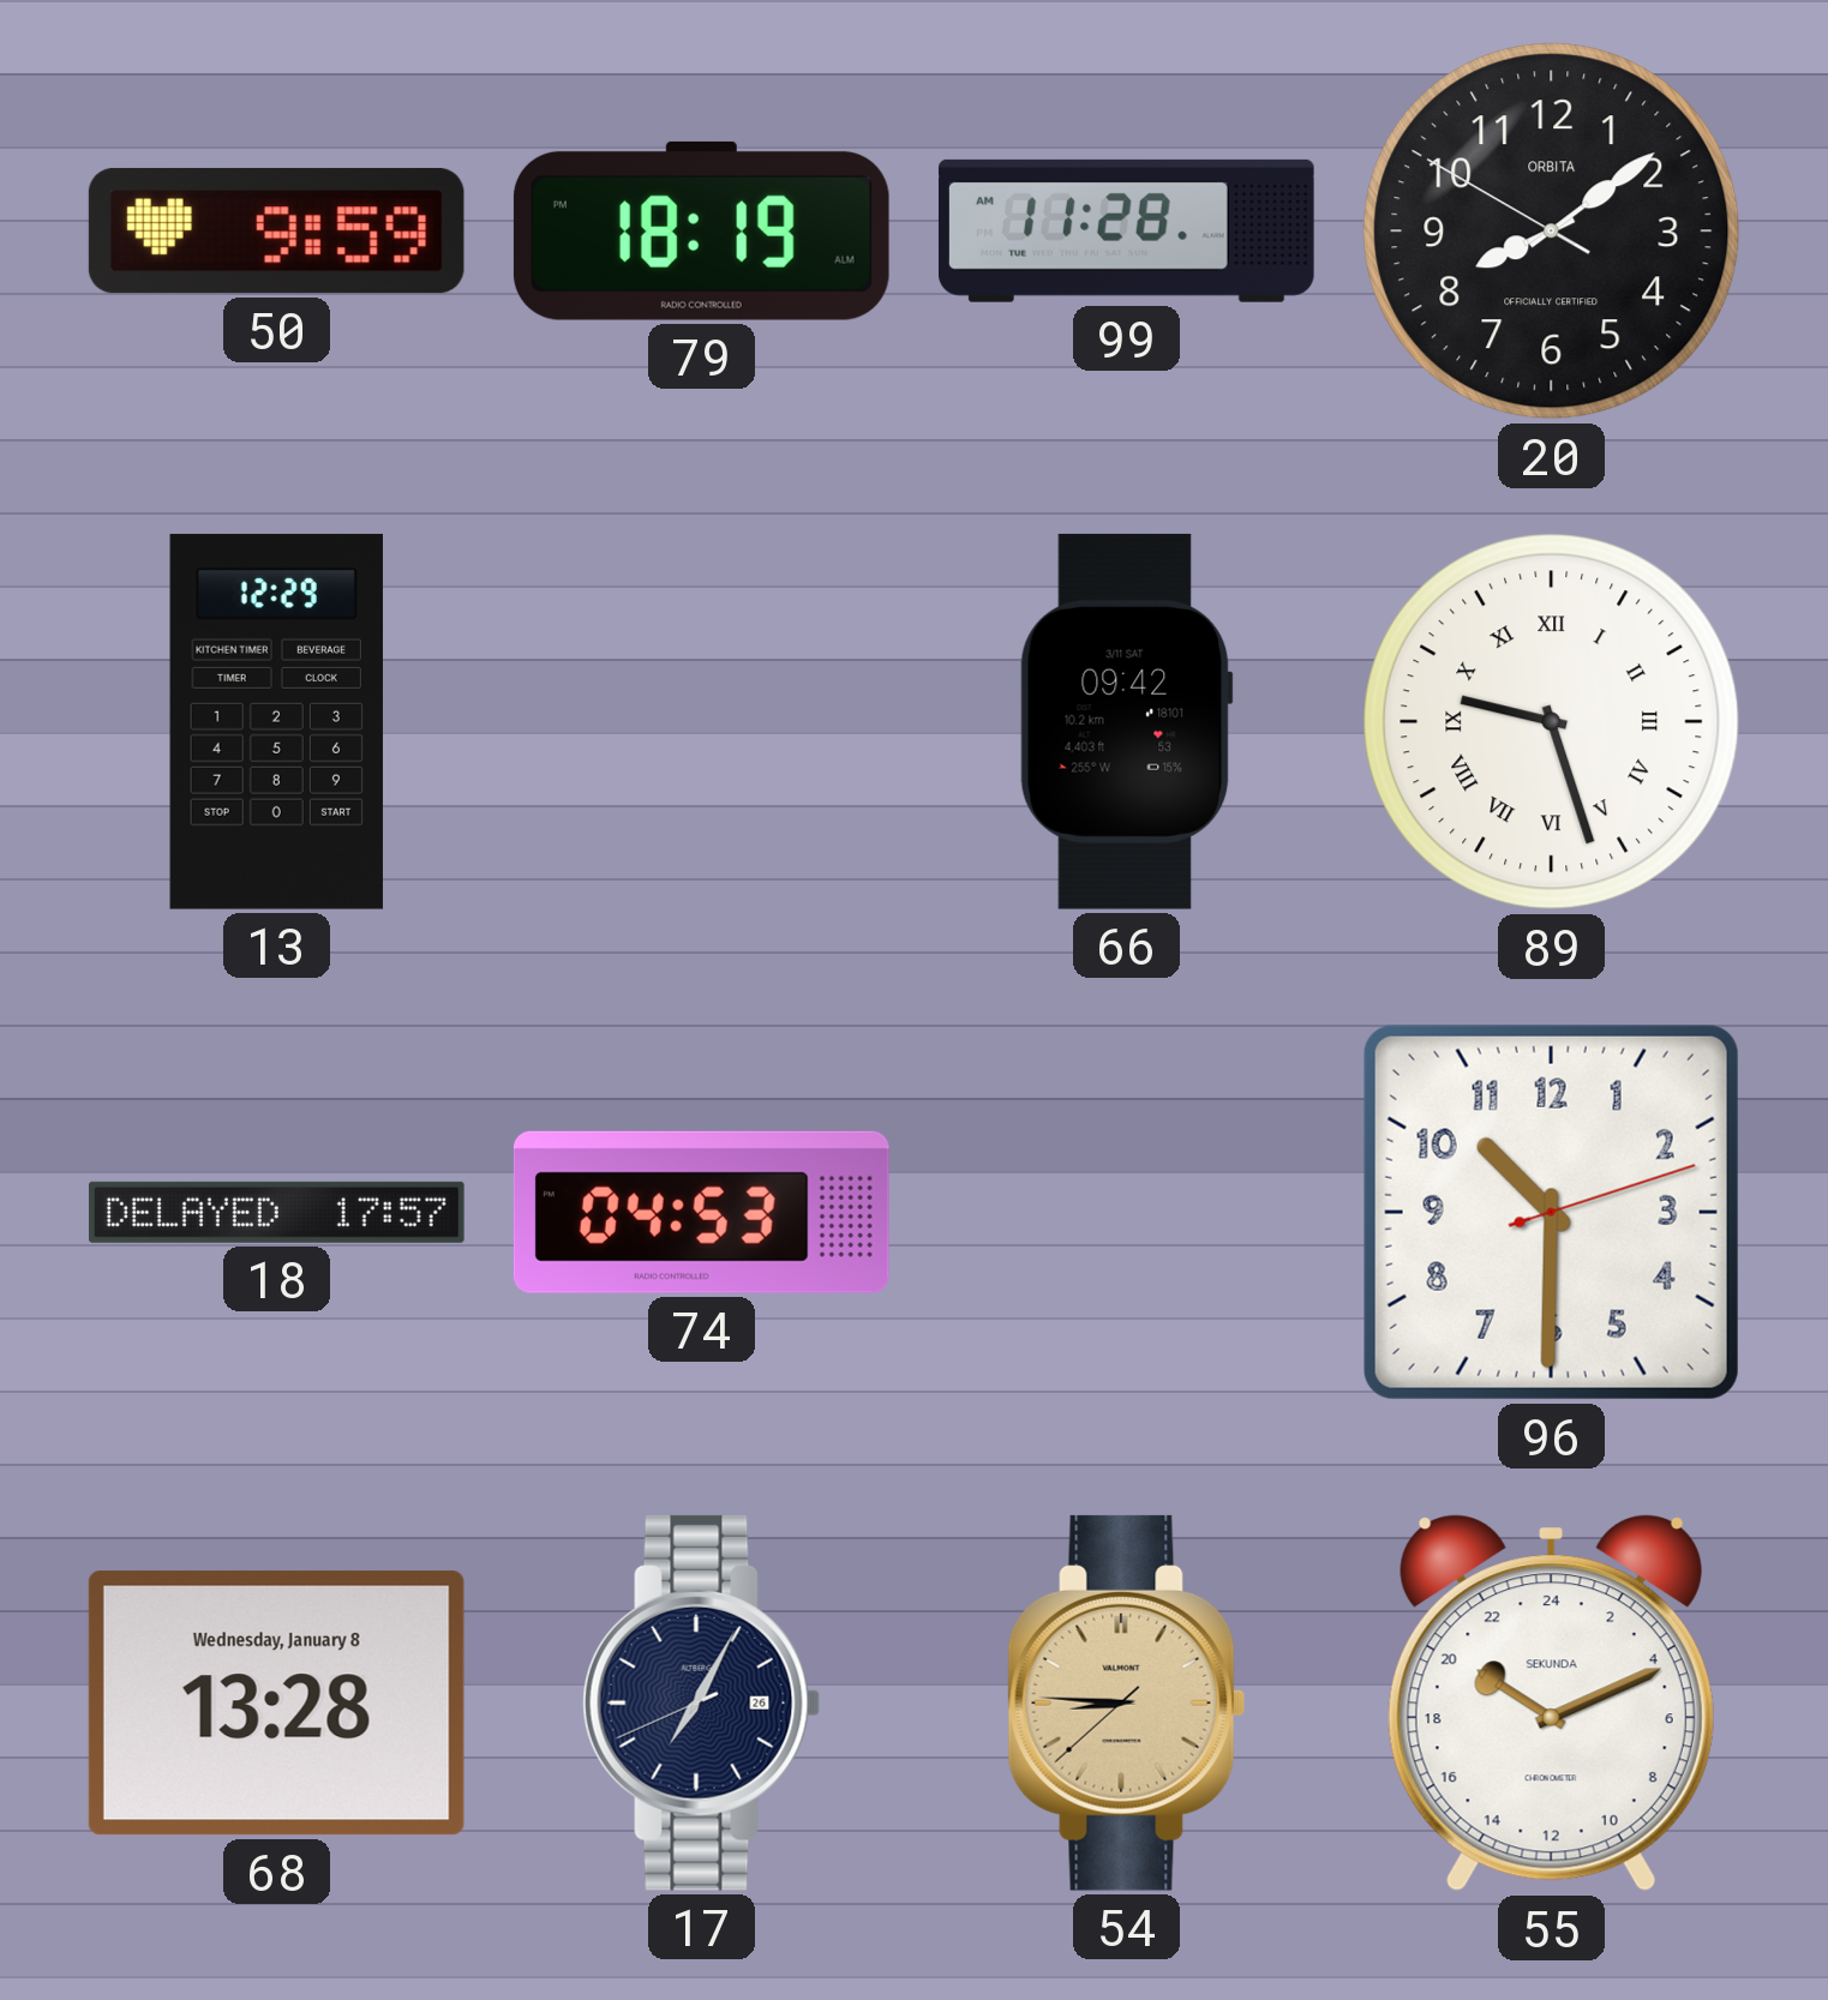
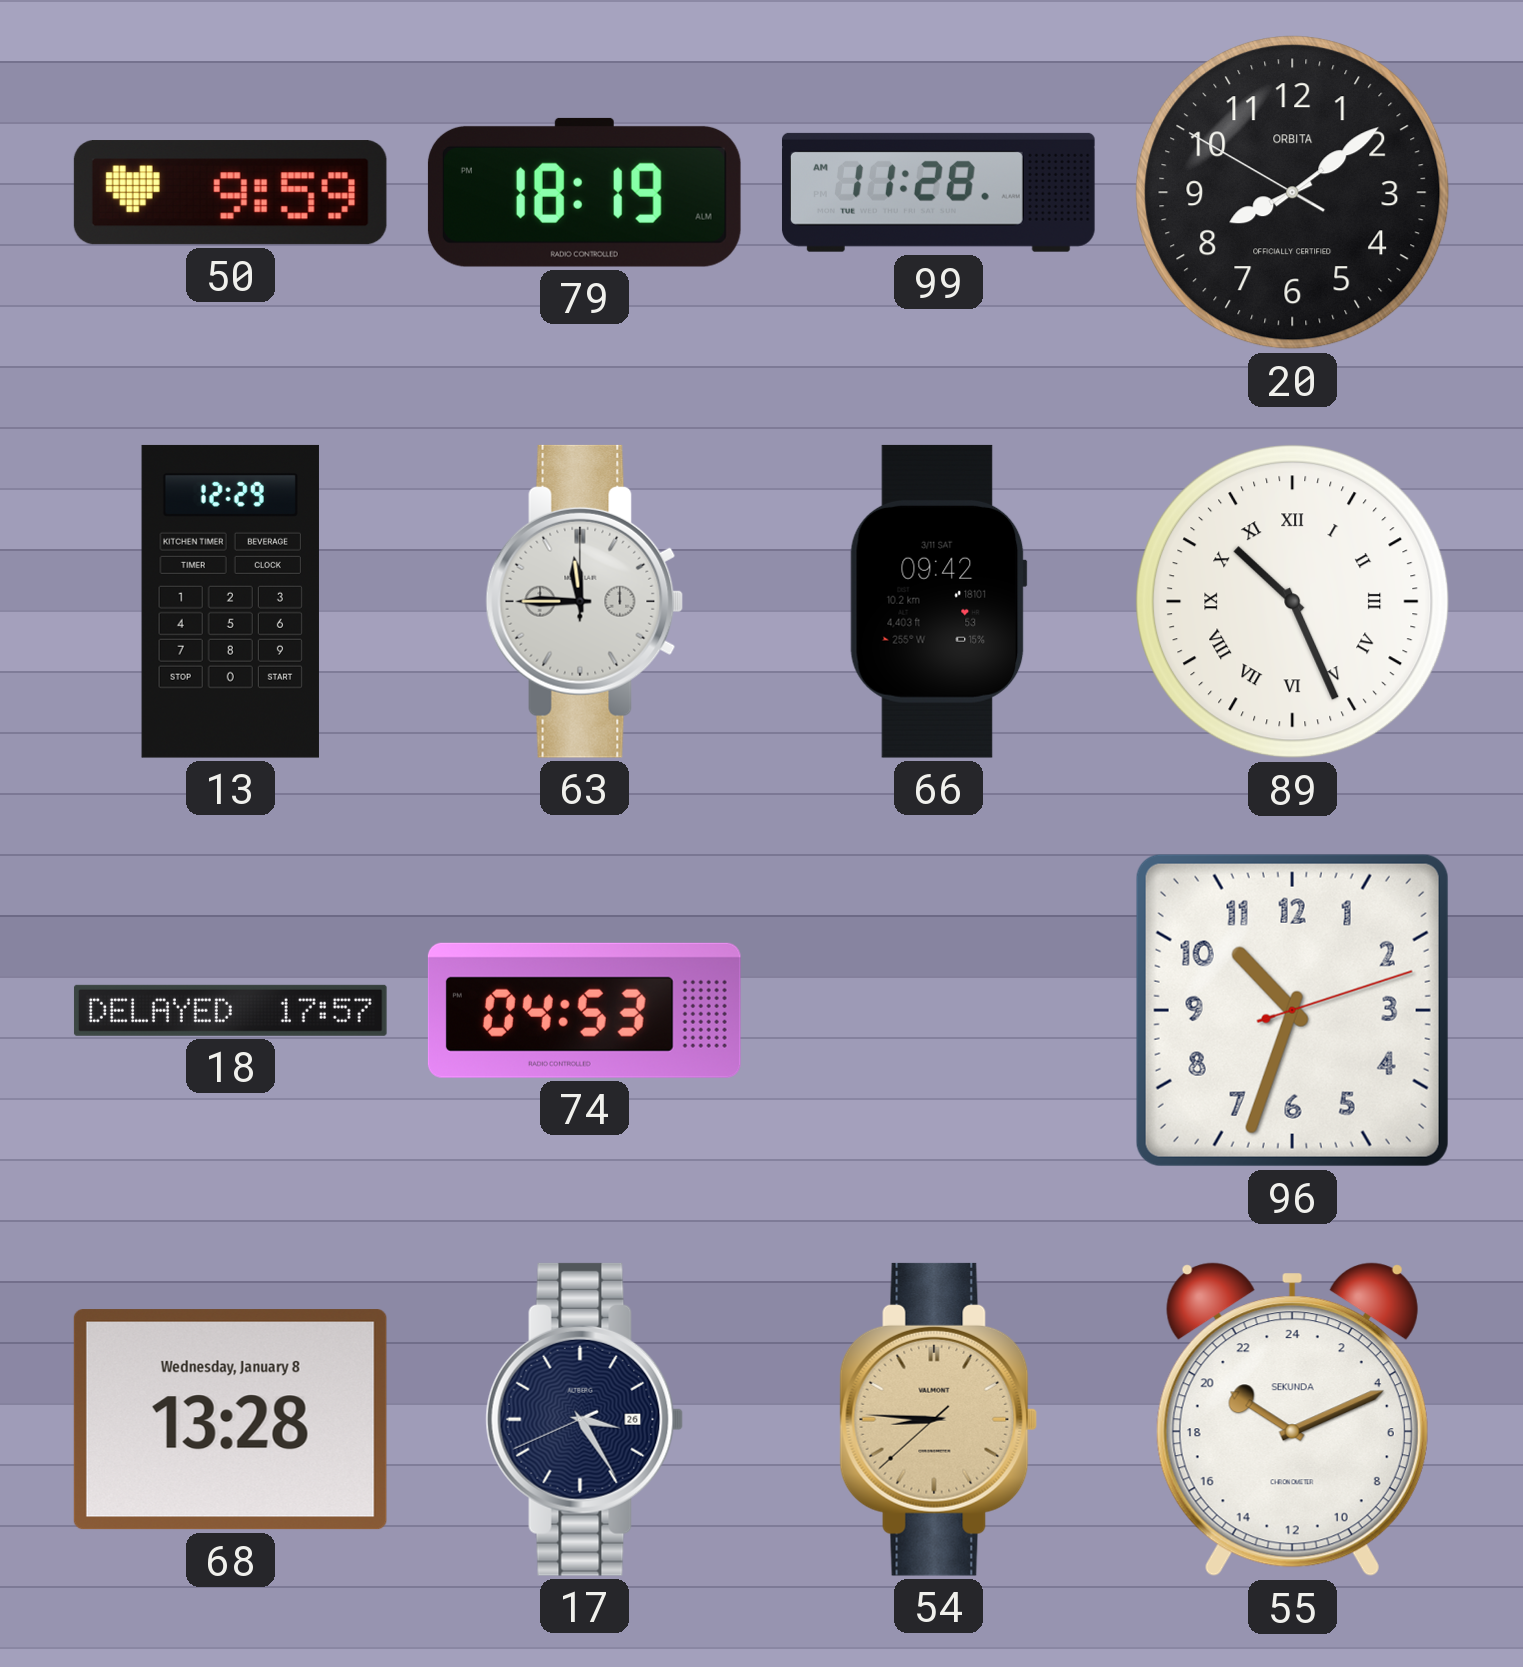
63: none -> 11:45 (585, 601)
89: 9:27 -> 10:26 (1293, 602)
96: 10:30 -> 10:33 (1292, 1010)
17: 7:04 -> 3:24 (585, 1419)
